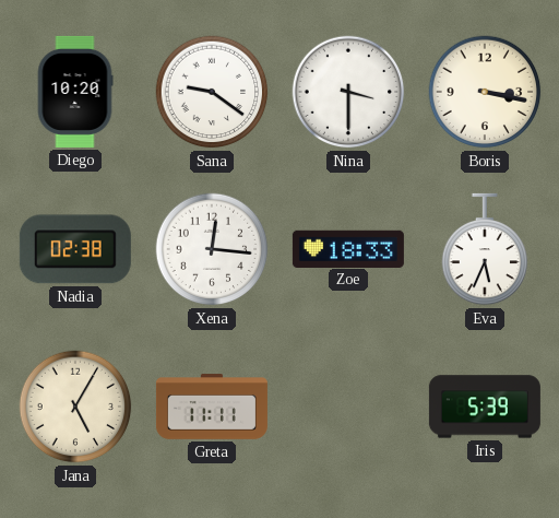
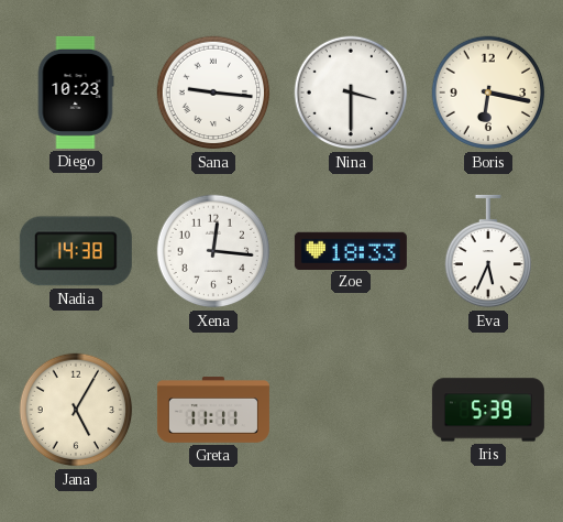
Diego: 10:20 -> 10:23 (76, 93)
Sana: 9:21 -> 9:16 (213, 93)
Boris: 3:17 -> 6:17 (488, 93)
Nadia: 02:38 -> 14:38 (76, 251)
